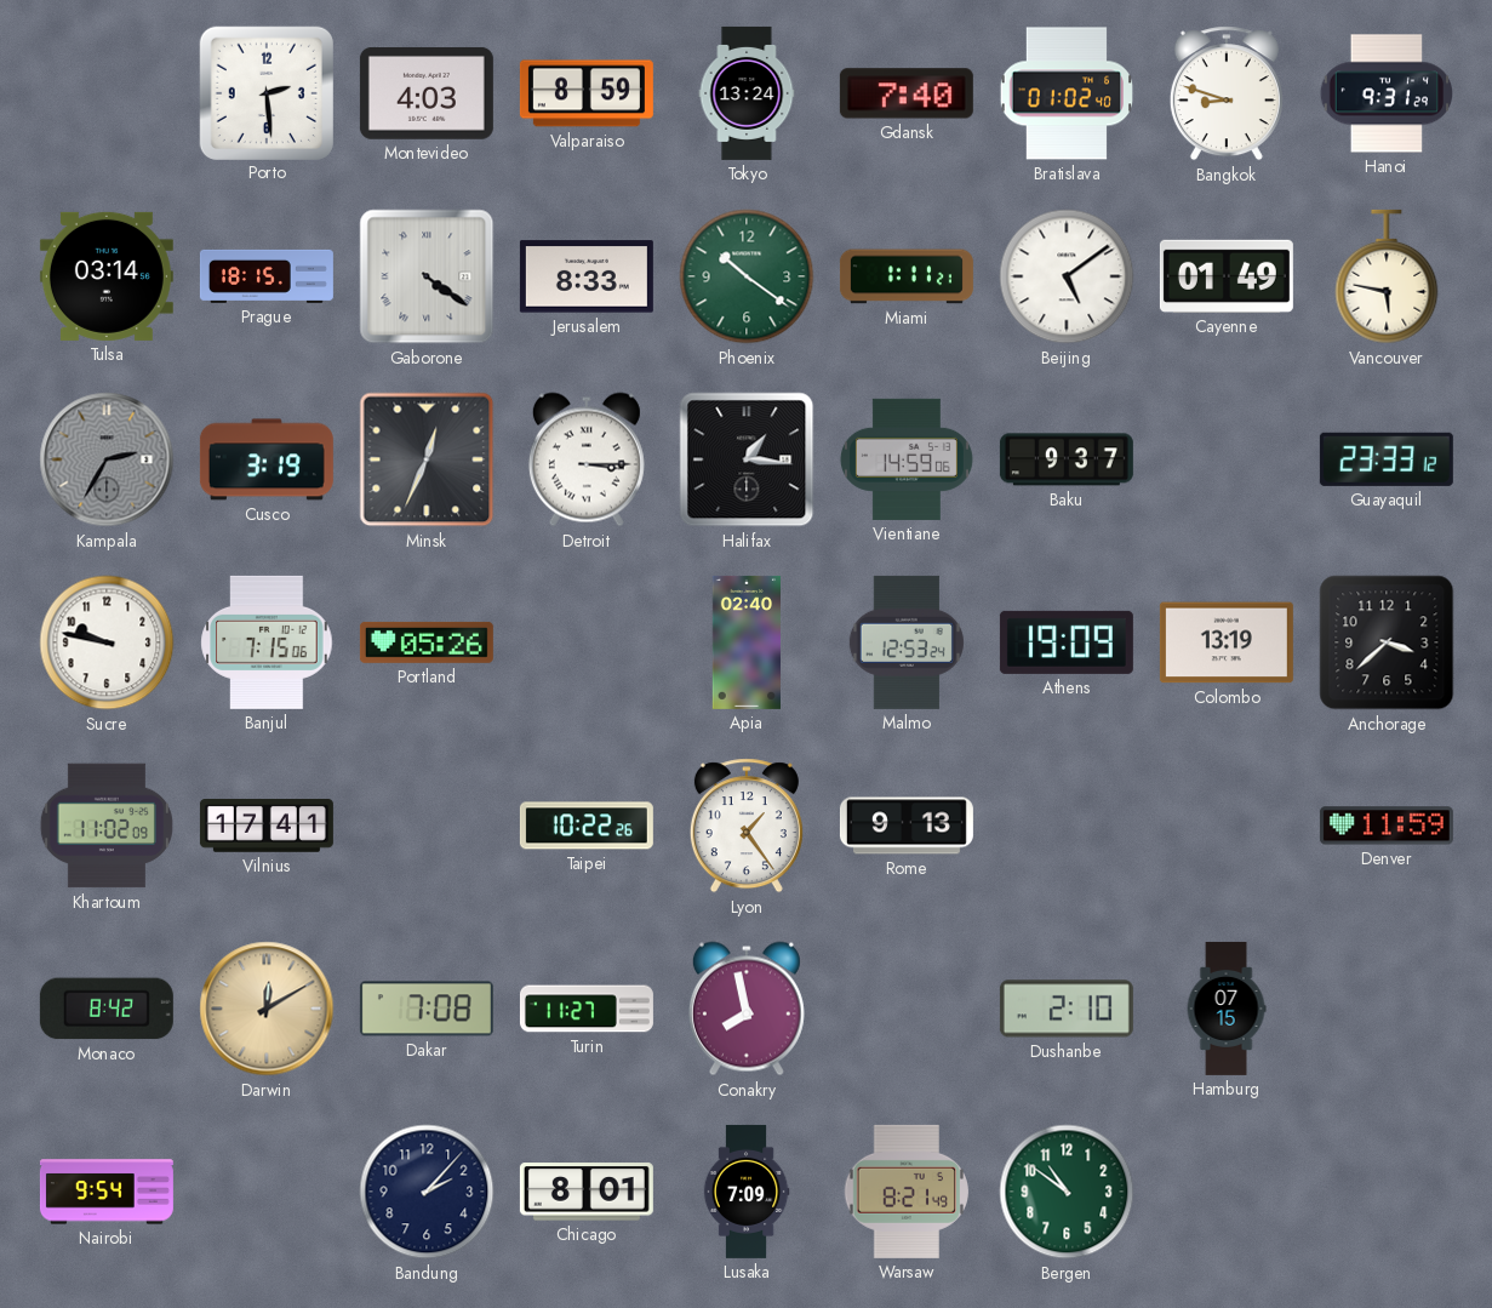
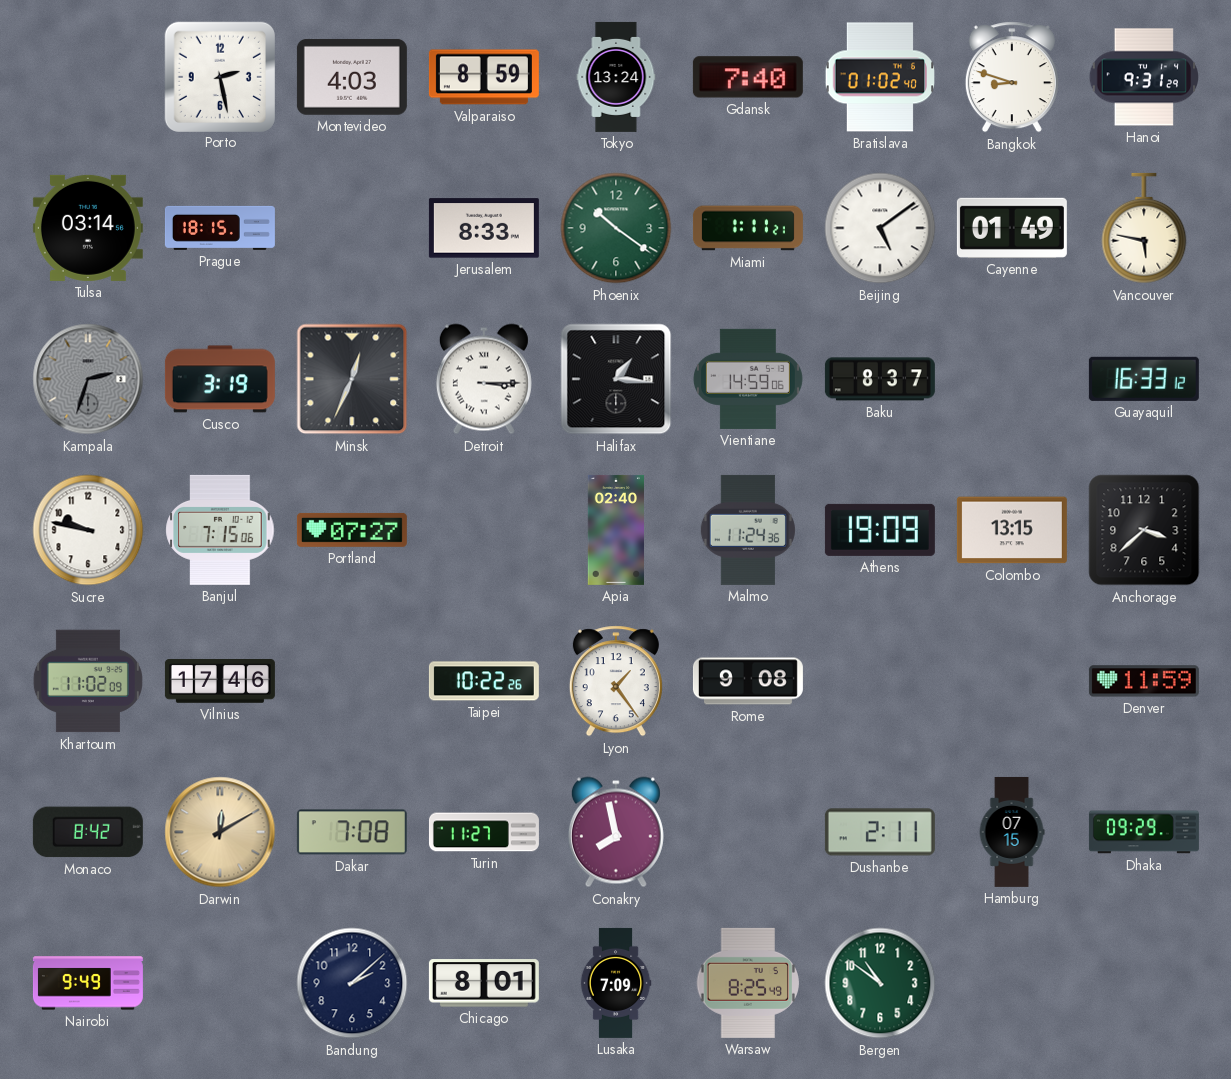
Porto: 2:29 -> 2:28 (220, 76)
Gaborone: 4:21 -> none (427, 276)
Kampala: 2:35 -> 2:33 (88, 379)
Baku: 9:37 -> 8:37 (880, 379)
Guayaquil: 23:33 -> 16:33 (1144, 379)
Portland: 05:26 -> 07:27 (352, 530)
Malmo: 12:53 -> 11:24 (748, 530)
Colombo: 13:19 -> 13:15 (1012, 530)
Vilnius: 17:41 -> 17:46 (220, 682)
Rome: 9:13 -> 9:08 (748, 681)
Dushanbe: 2:10 -> 2:11 (880, 832)
Dhaka: none -> 09:29 (1144, 832)
Nairobi: 9:54 -> 9:49 (88, 983)
Bandung: 2:07 -> 2:08 (352, 983)
Warsaw: 8:21 -> 8:25 (747, 983)
